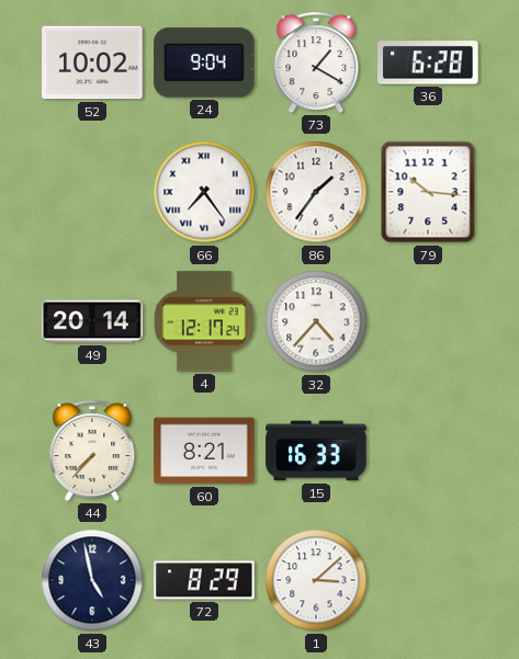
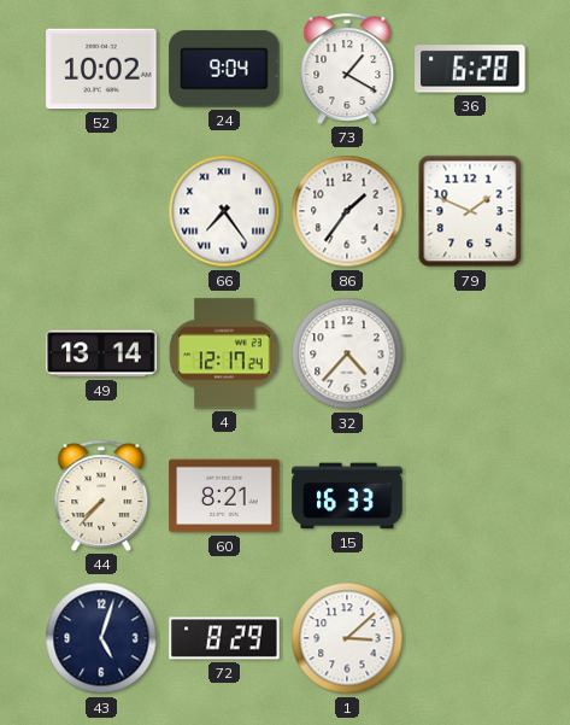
79: 10:16 -> 1:49 (470, 211)
49: 20:14 -> 13:14 (101, 353)
43: 4:58 -> 5:03 (101, 638)
